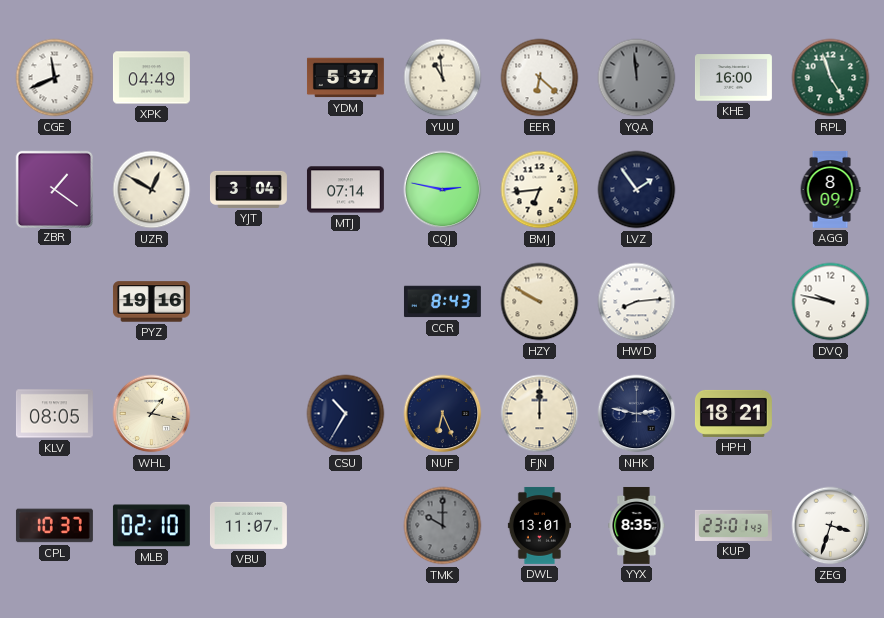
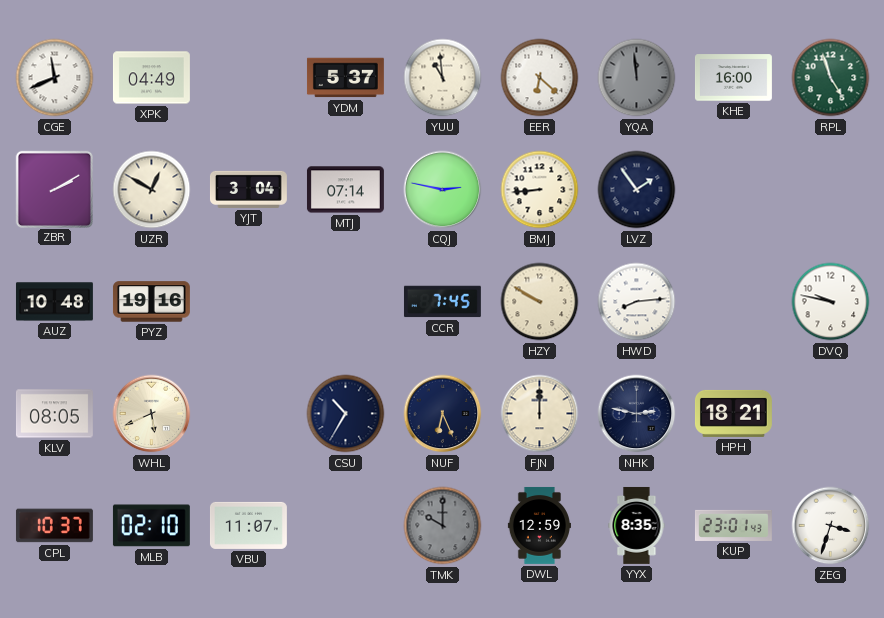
ZBR: 1:21 -> 2:10 (54, 189)
BMJ: 6:44 -> 8:44 (540, 190)
AGG: 8:09 -> none (830, 189)
AUZ: none -> 10:48 (54, 302)
CCR: 8:43 -> 7:45 (442, 302)
WHL: 1:17 -> 5:41 (152, 414)
DWL: 13:01 -> 12:59 (539, 525)
